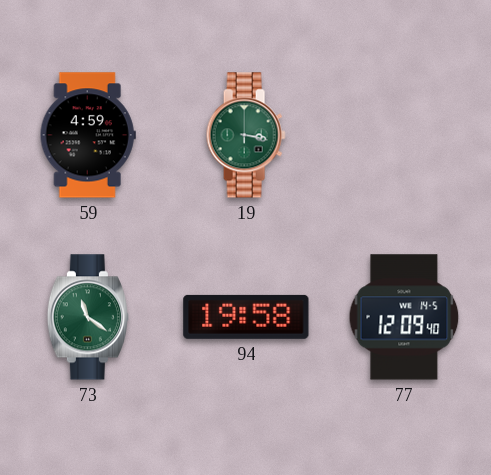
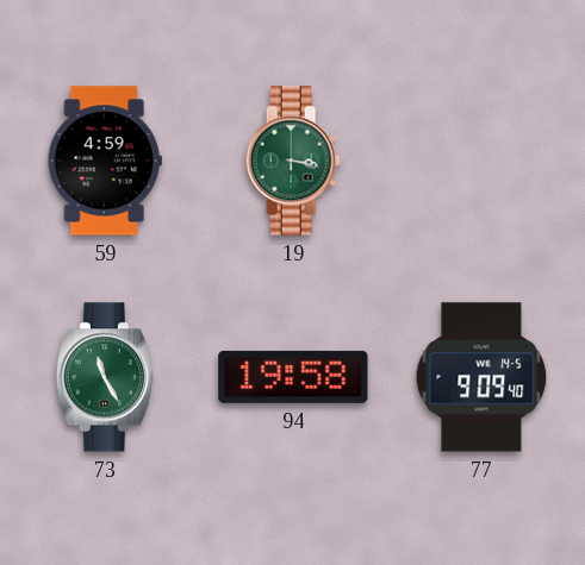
73: 11:21 -> 11:25 (105, 377)
77: 12:09 -> 9:09 (481, 377)
